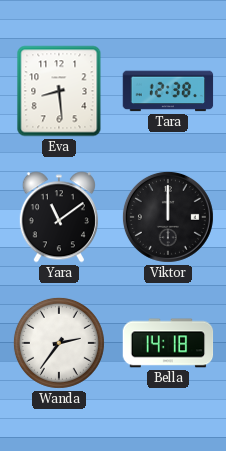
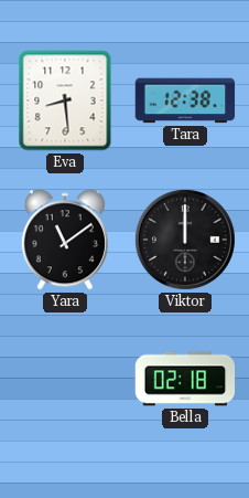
Wanda: 2:36 -> none (59, 343)
Bella: 14:18 -> 02:18 (185, 379)
